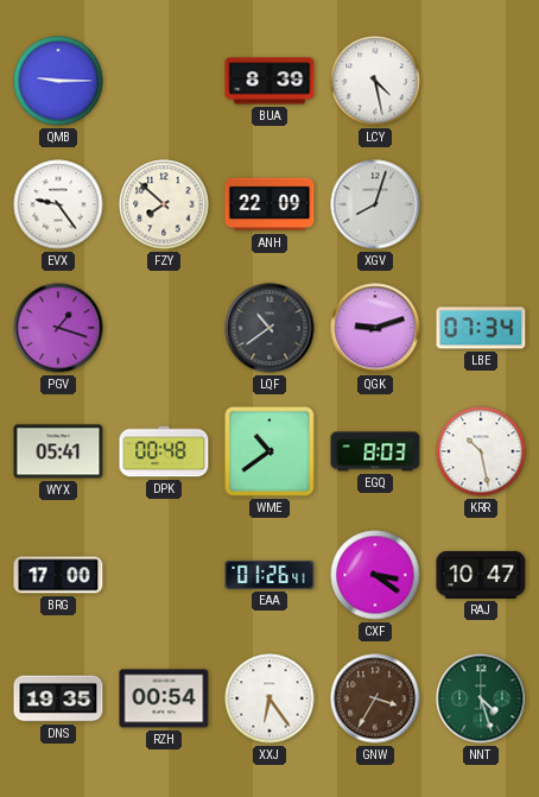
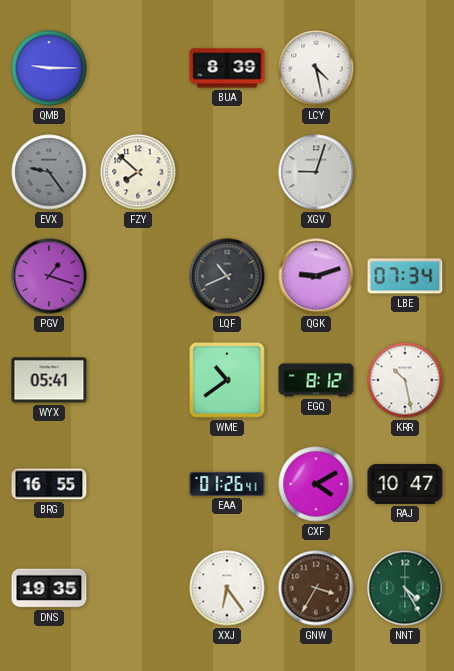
EVX dial: white -> grey (49, 172)
ANH: 22:09 -> none (269, 204)
XGV: 8:03 -> 9:03 (316, 172)
LQF: 10:39 -> 10:41 (227, 276)
DPK: 00:48 -> none (164, 451)
EGQ: 8:03 -> 8:12 (316, 380)
BRG: 17:00 -> 16:55 (49, 484)
CXF: 3:21 -> 4:10 (316, 484)
RZH: 00:54 -> none (164, 698)
NNT: 4:27 -> 4:25 (405, 588)
